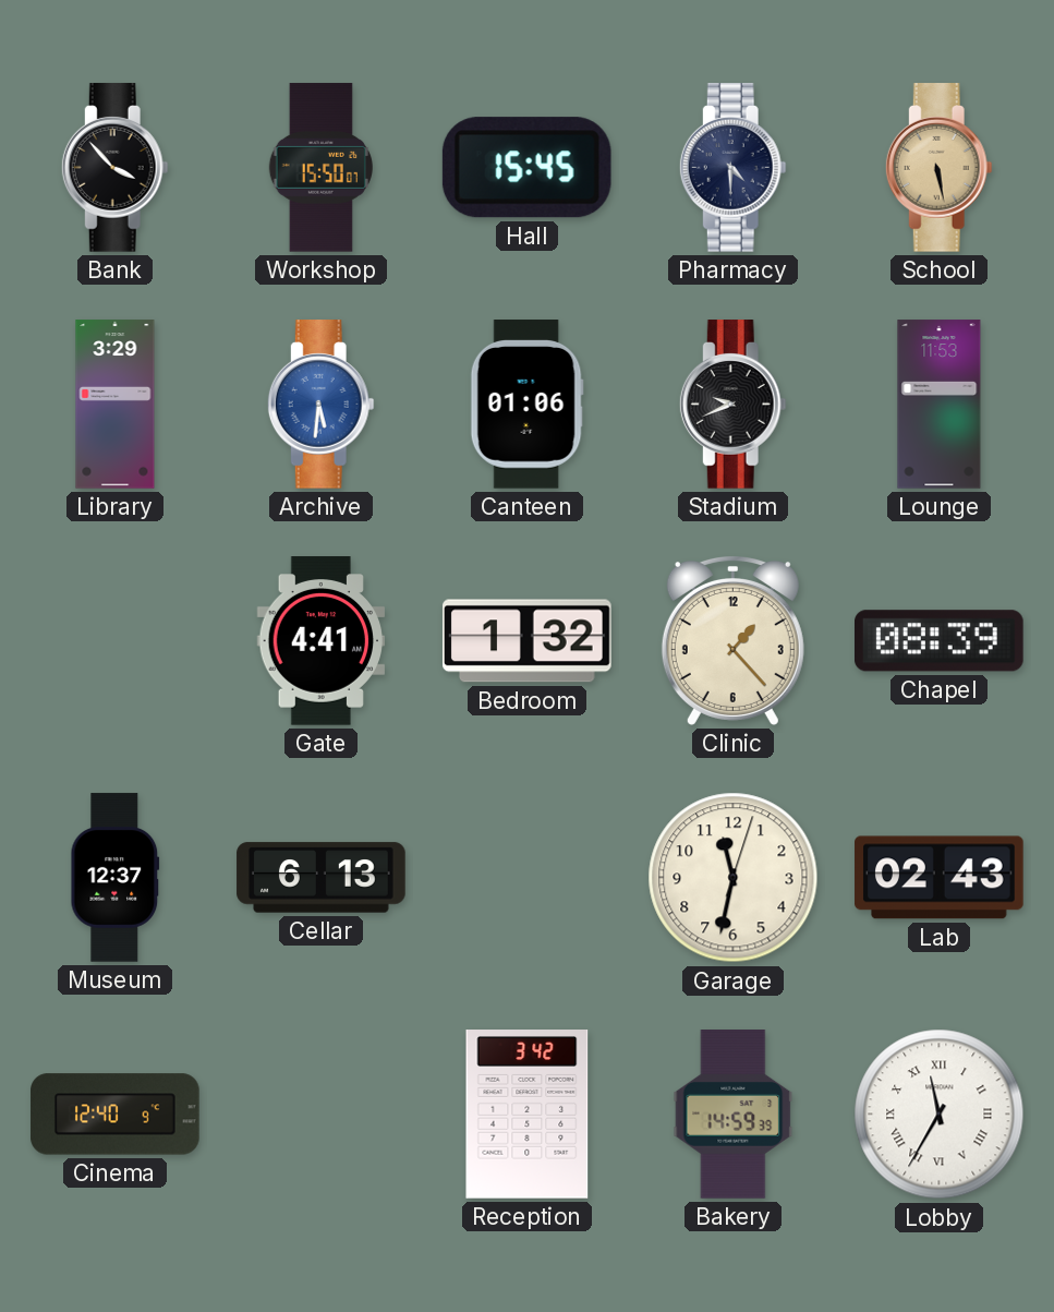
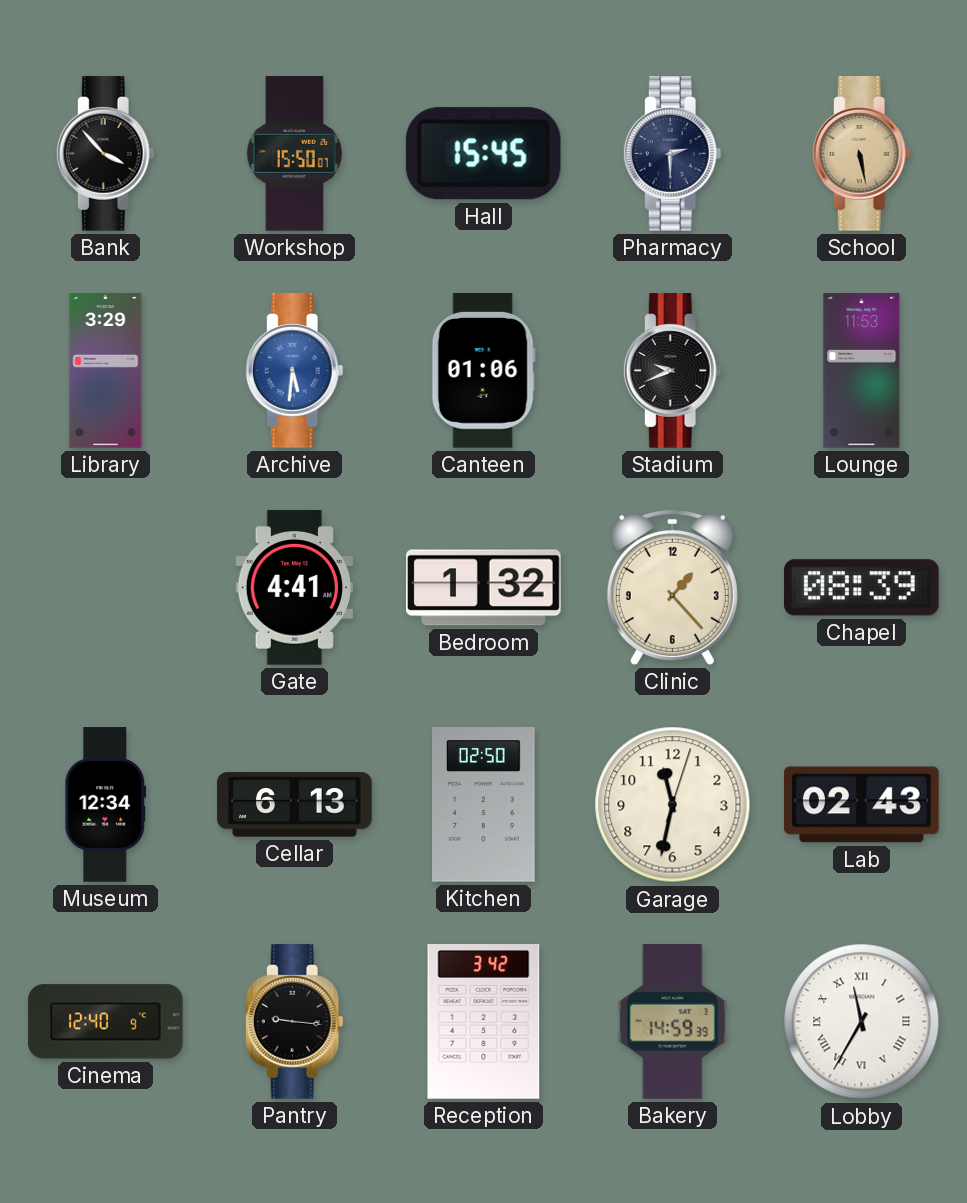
Pharmacy: 4:30 -> 2:30 (672, 154)
Museum: 12:37 -> 12:34 (106, 805)
Kitchen: none -> 02:50 (484, 805)
Pantry: none -> 9:16 (294, 1022)
